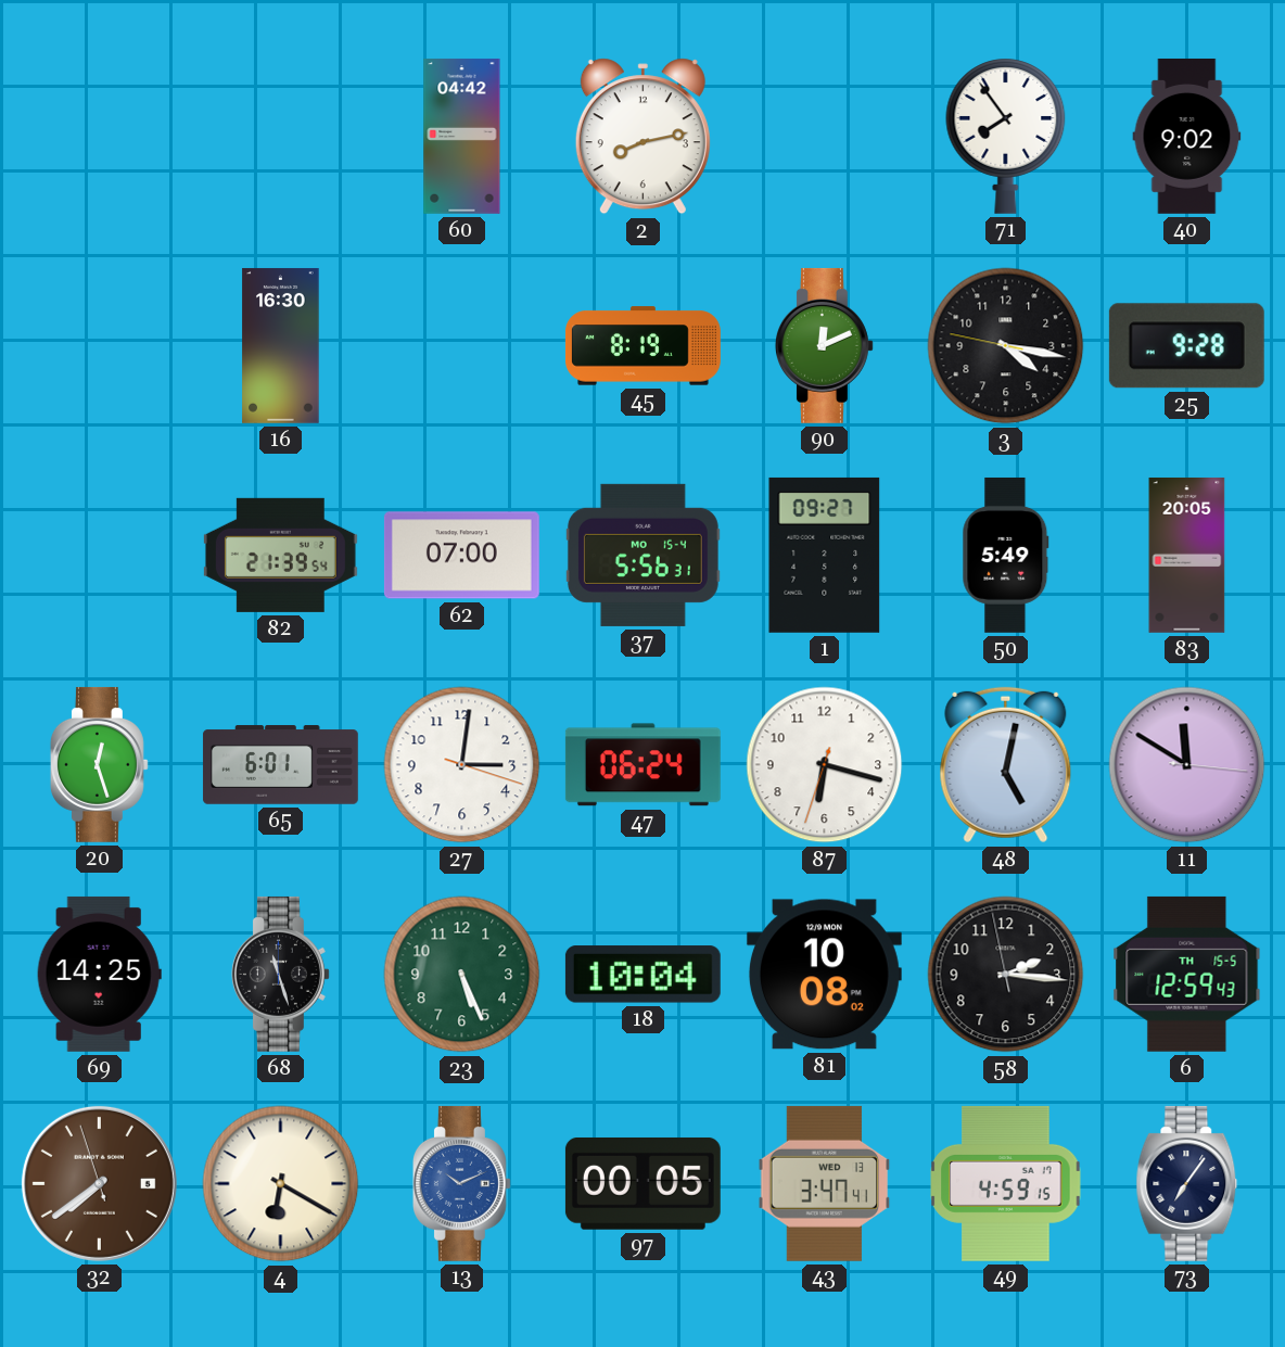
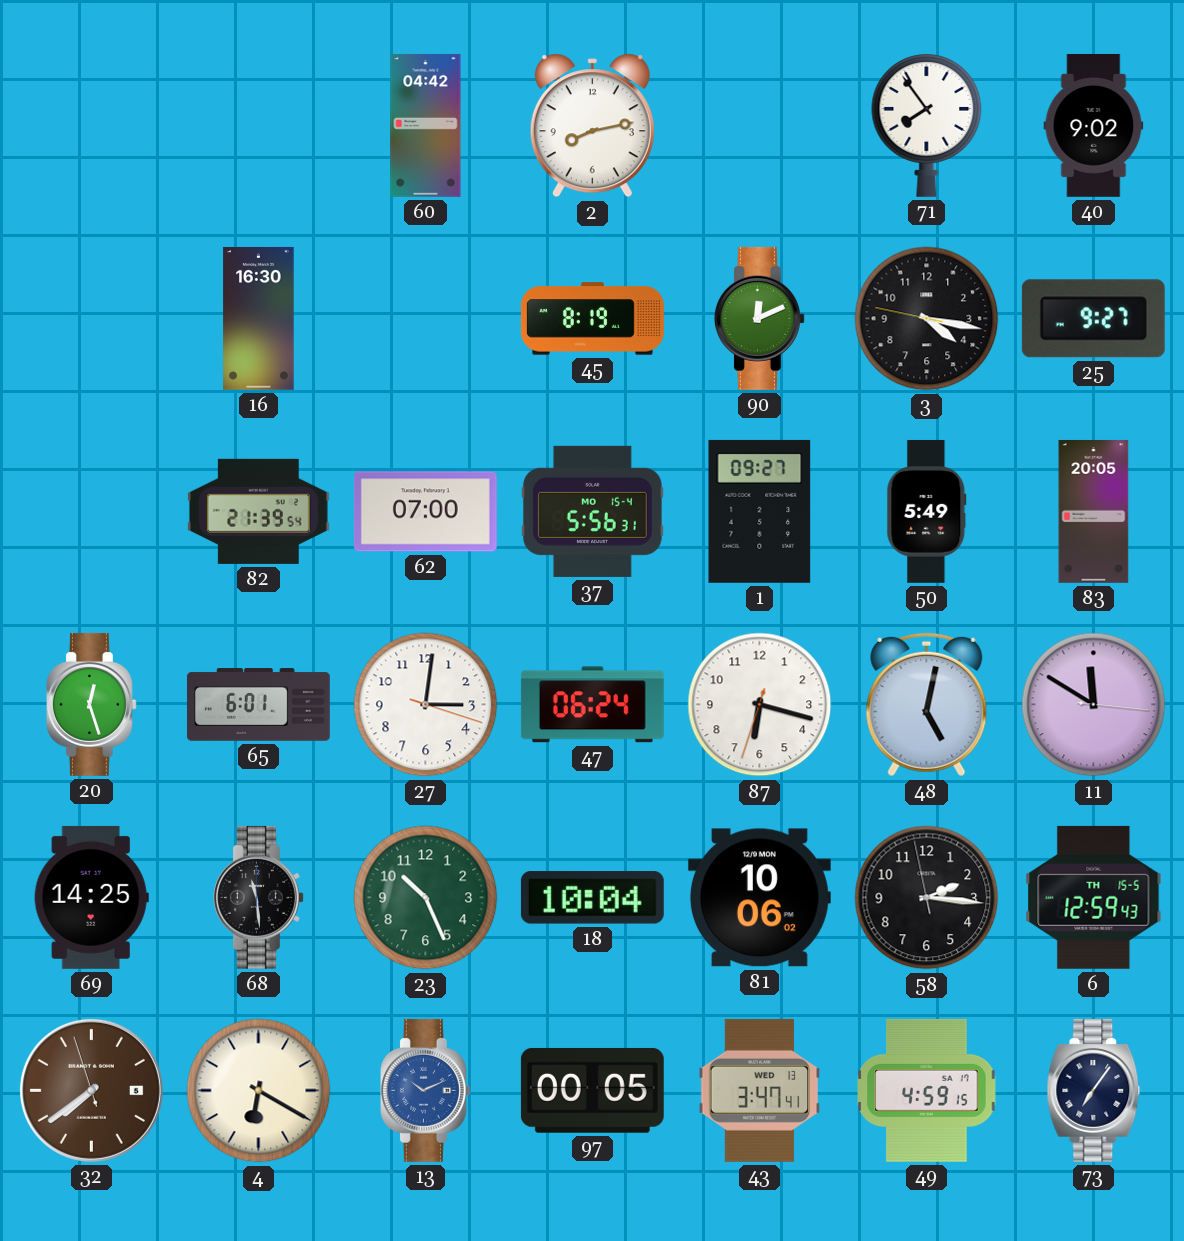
25: 9:28 -> 9:27 (1093, 319)
68: 11:27 -> 11:29 (258, 897)
23: 5:26 -> 10:26 (426, 898)
81: 10:08 -> 10:06 (759, 898)
